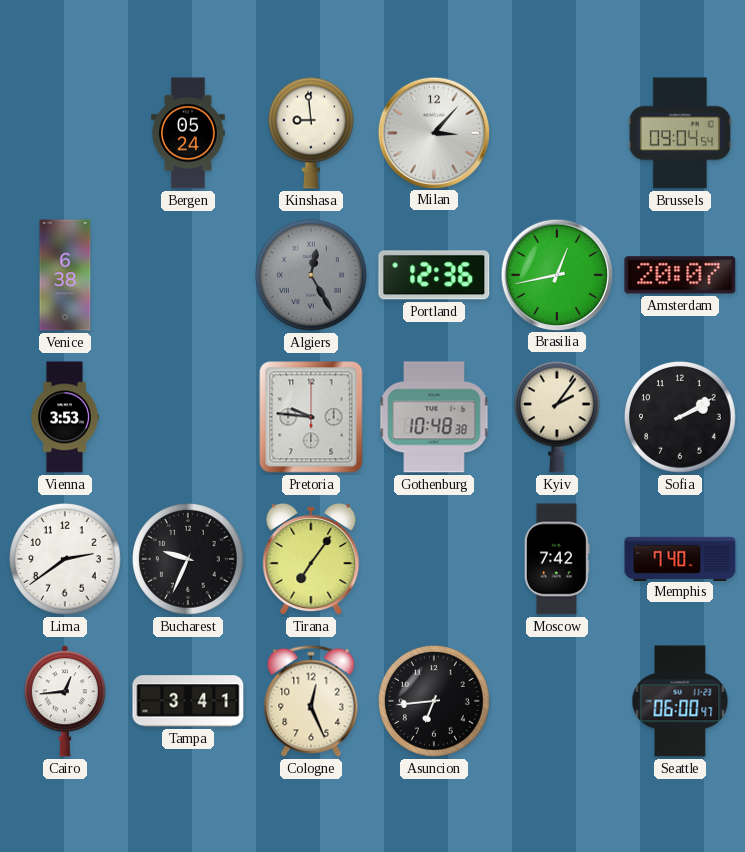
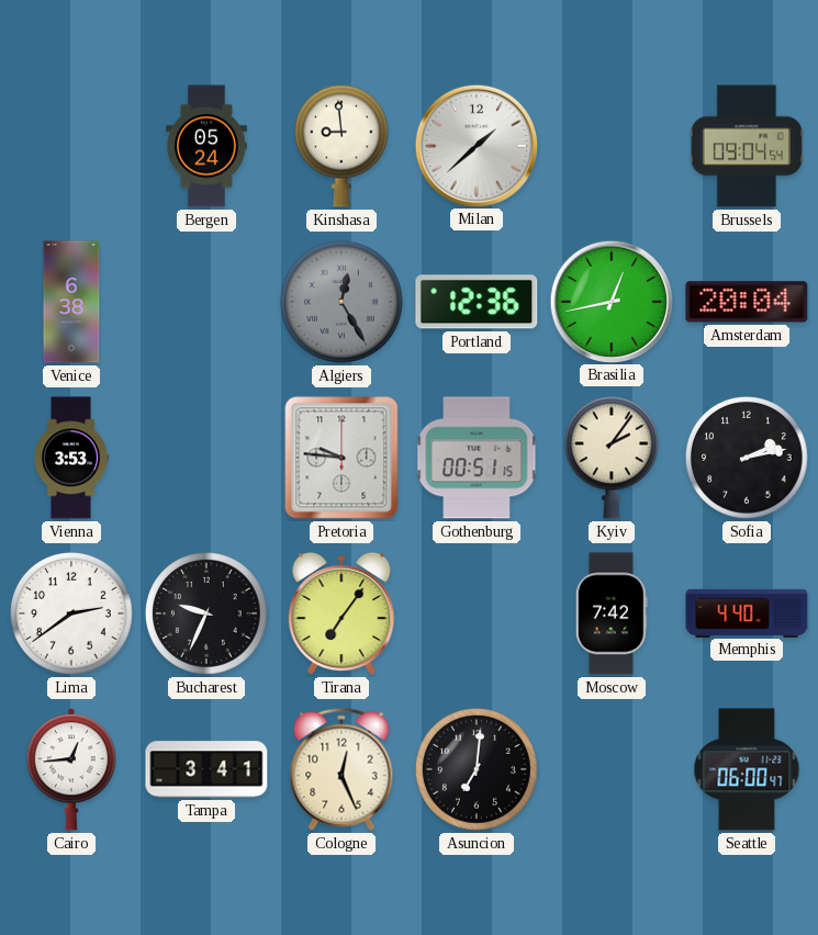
Milan: 3:07 -> 1:38 (475, 145)
Amsterdam: 20:07 -> 20:04 (747, 302)
Gothenburg: 10:48 -> 00:51 (477, 458)
Sofia: 2:10 -> 2:13 (748, 459)
Memphis: 7:40 -> 4:40 (747, 612)
Asuncion: 6:44 -> 7:01 (478, 770)
